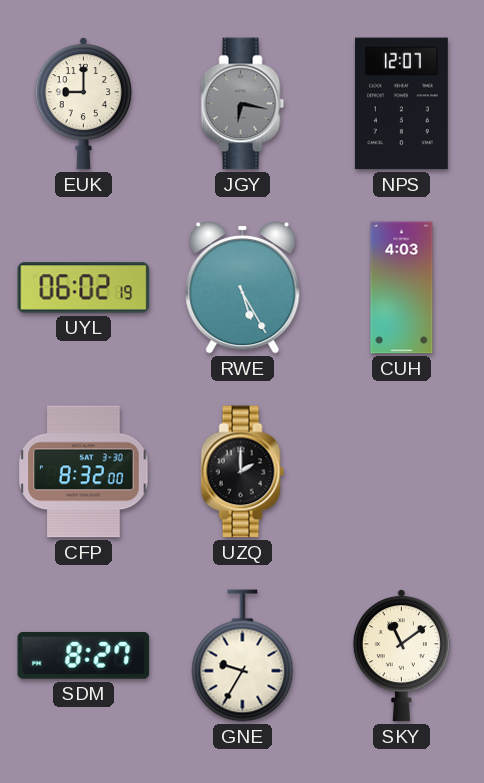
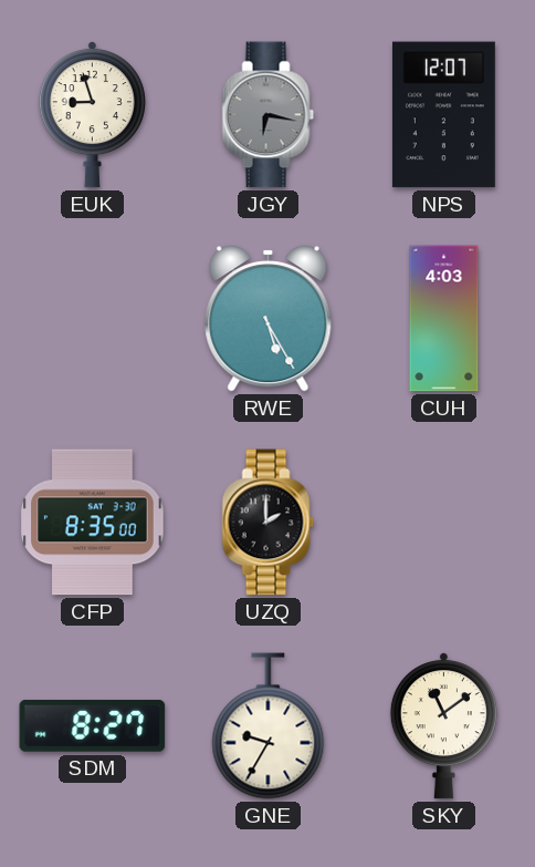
EUK: 9:00 -> 8:57 (92, 115)
UYL: 06:02 -> none (84, 288)
CFP: 8:32 -> 8:35 (93, 523)
